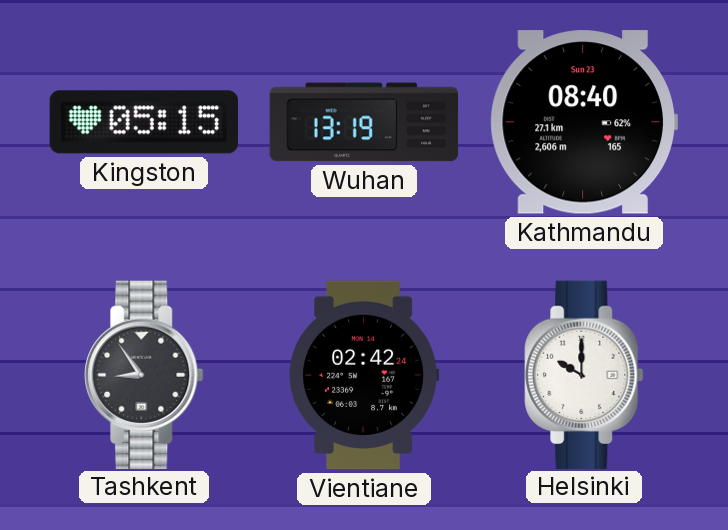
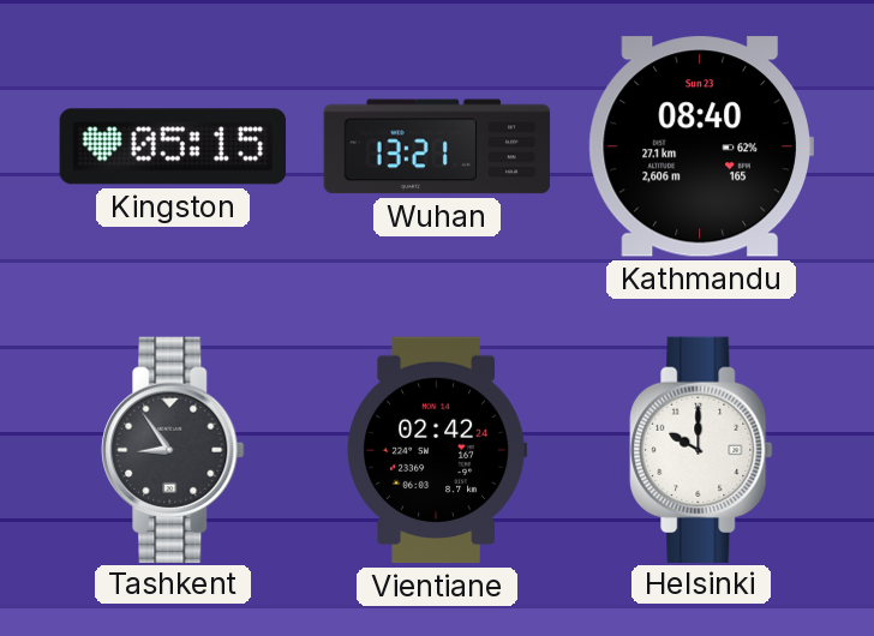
Wuhan: 13:19 -> 13:21 (437, 146)
